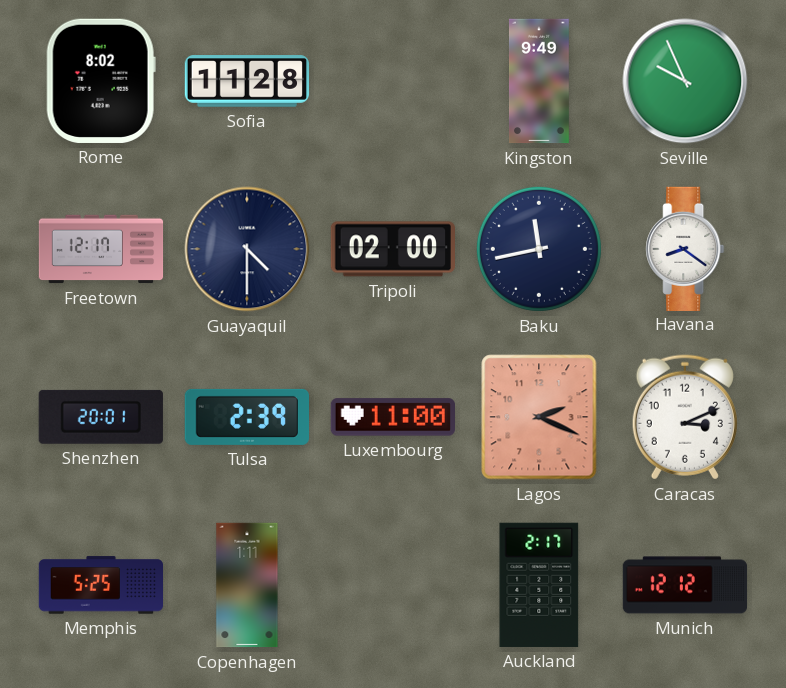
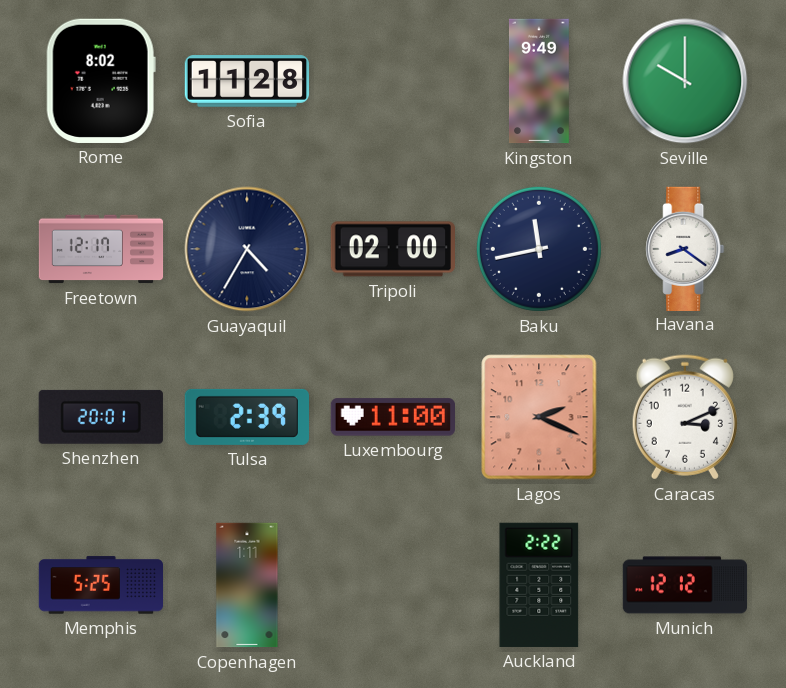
Seville: 9:56 -> 10:00 (685, 81)
Guayaquil: 4:30 -> 4:35 (247, 249)
Auckland: 2:17 -> 2:22 (539, 585)
